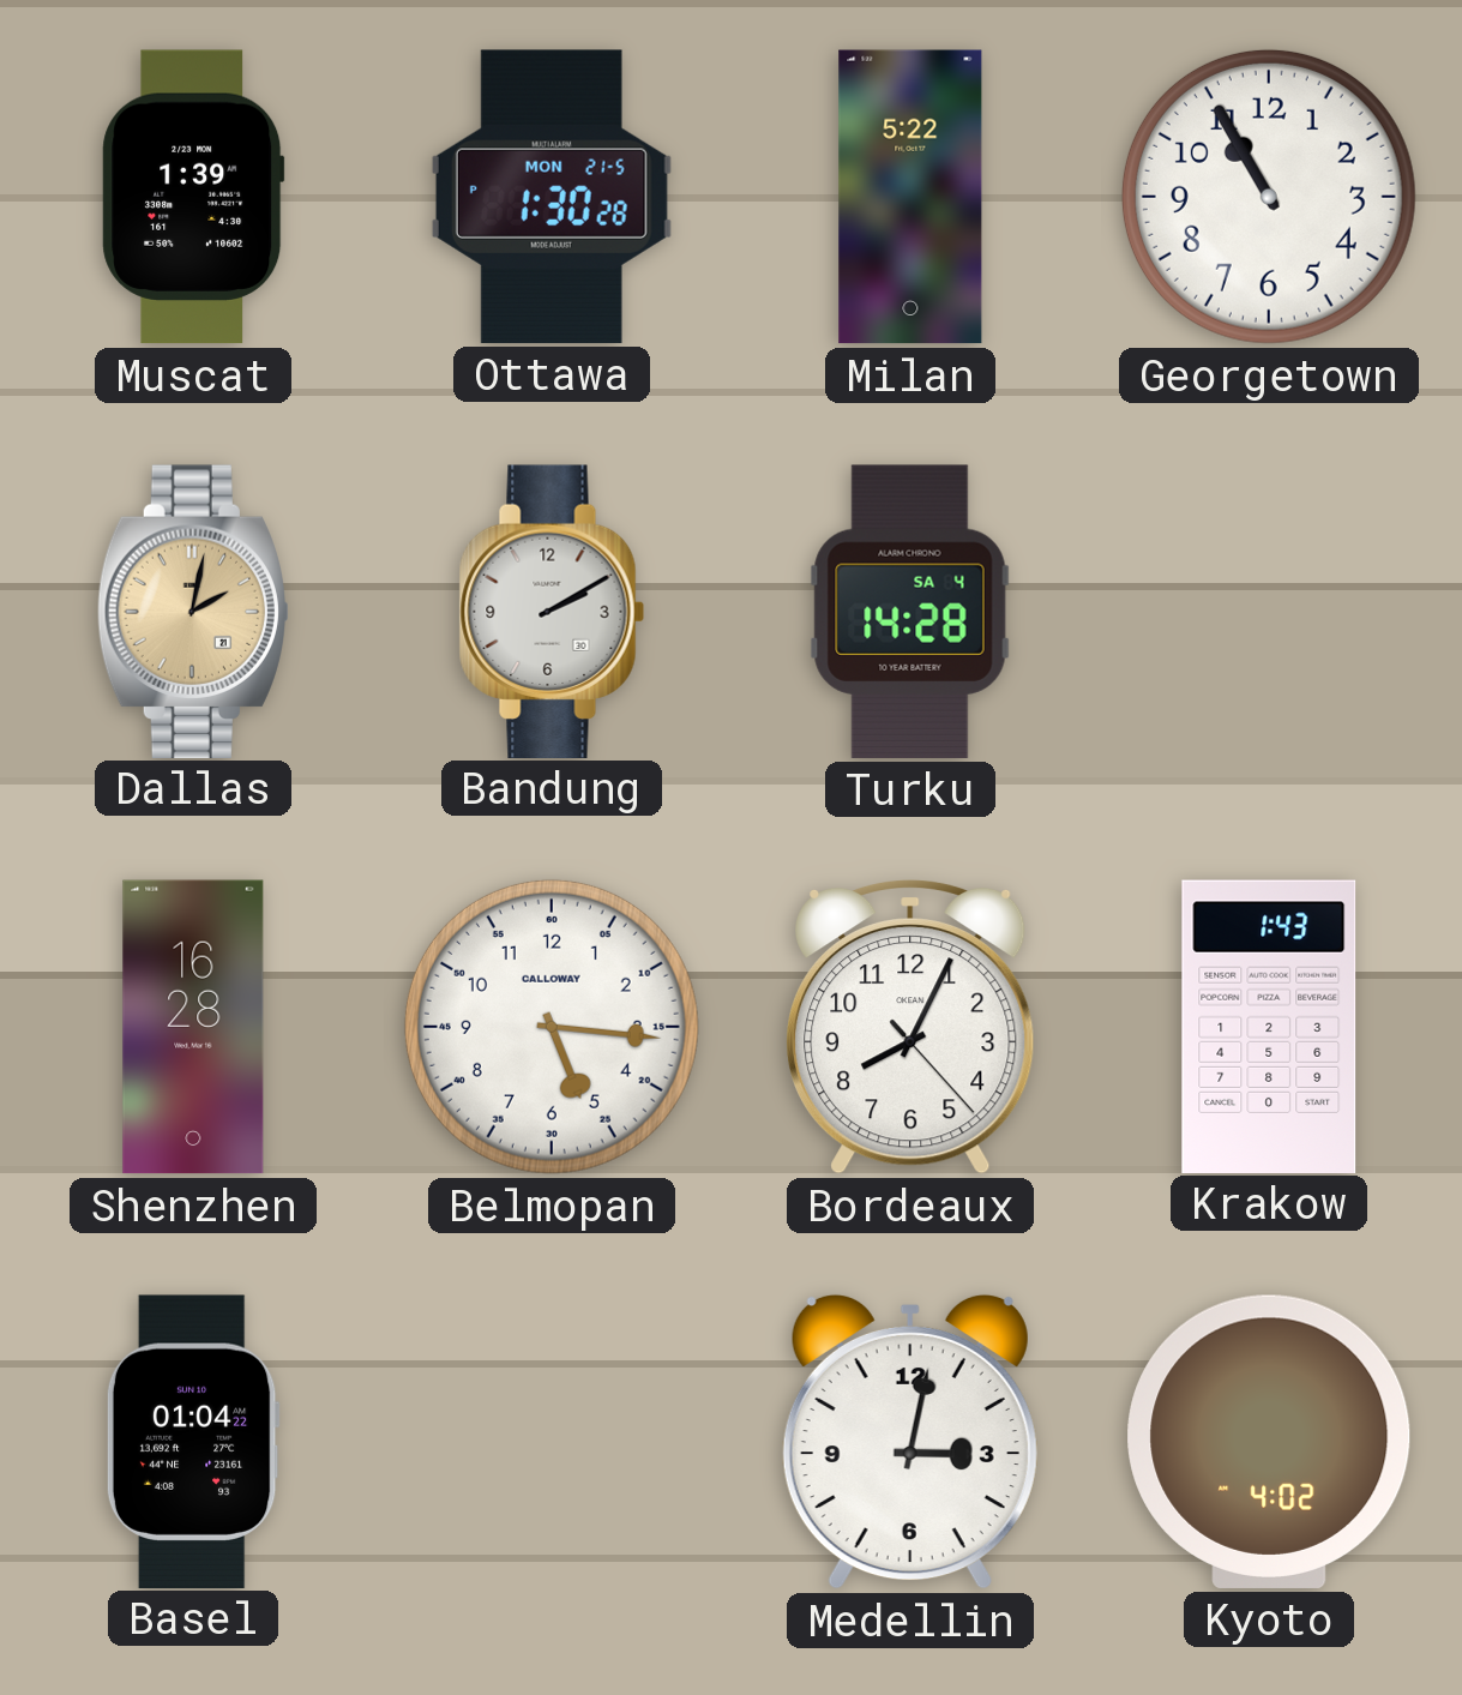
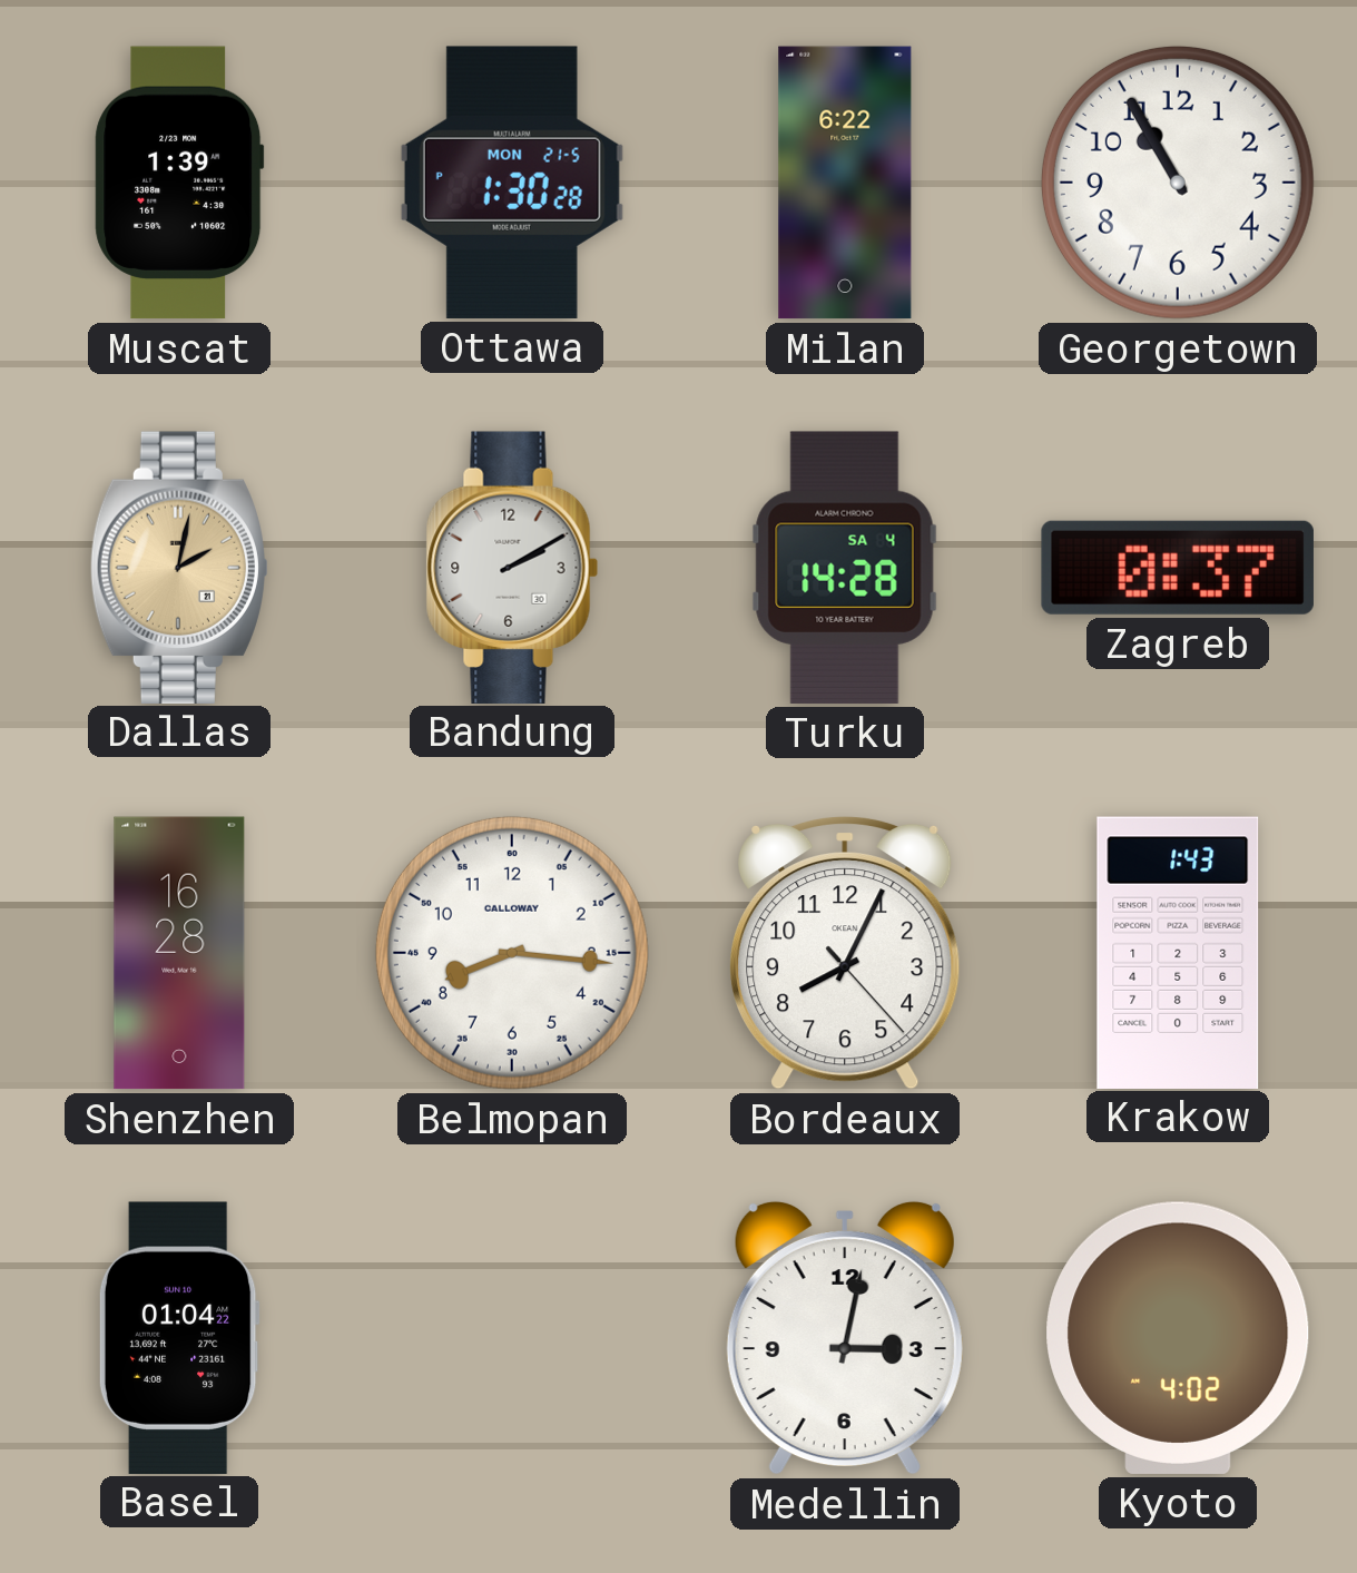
Milan: 5:22 -> 6:22 (845, 183)
Zagreb: none -> 0:37 (1178, 568)
Belmopan: 5:16 -> 8:16 (512, 953)
